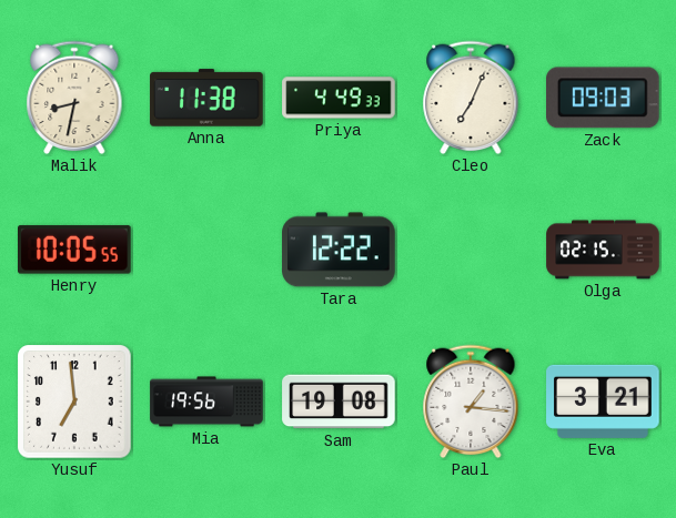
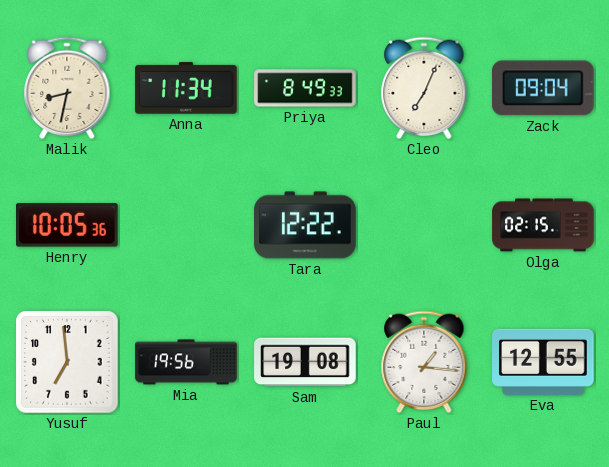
Anna: 11:38 -> 11:34 (186, 88)
Priya: 4:49 -> 8:49 (305, 88)
Zack: 09:03 -> 09:04 (544, 88)
Henry: 10:05:55 -> 10:05:36 (68, 225)
Eva: 3:21 -> 12:55 (543, 362)
